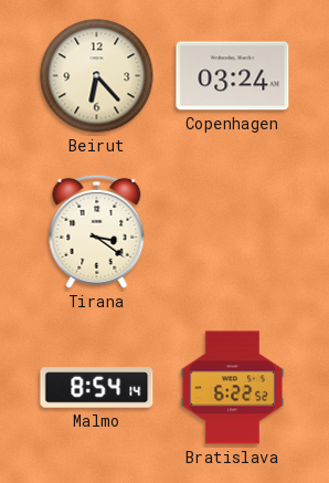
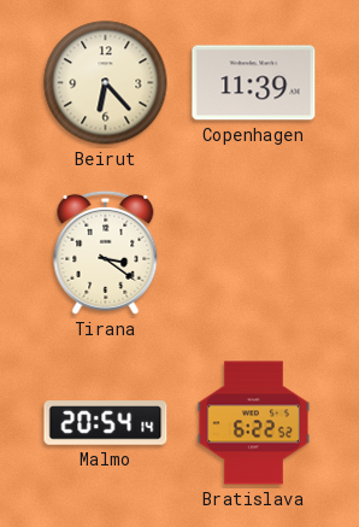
Copenhagen: 03:24 -> 11:39 (254, 83)
Malmo: 8:54 -> 20:54 (106, 423)
